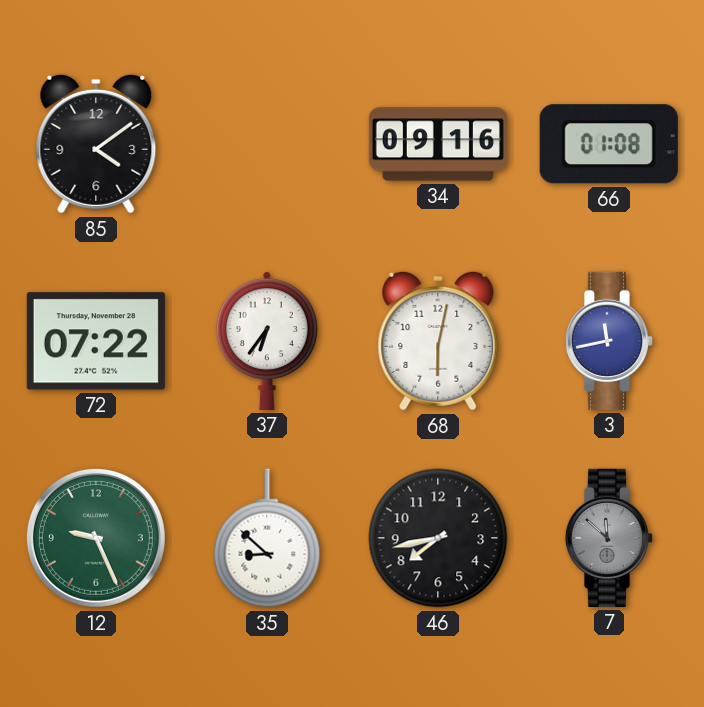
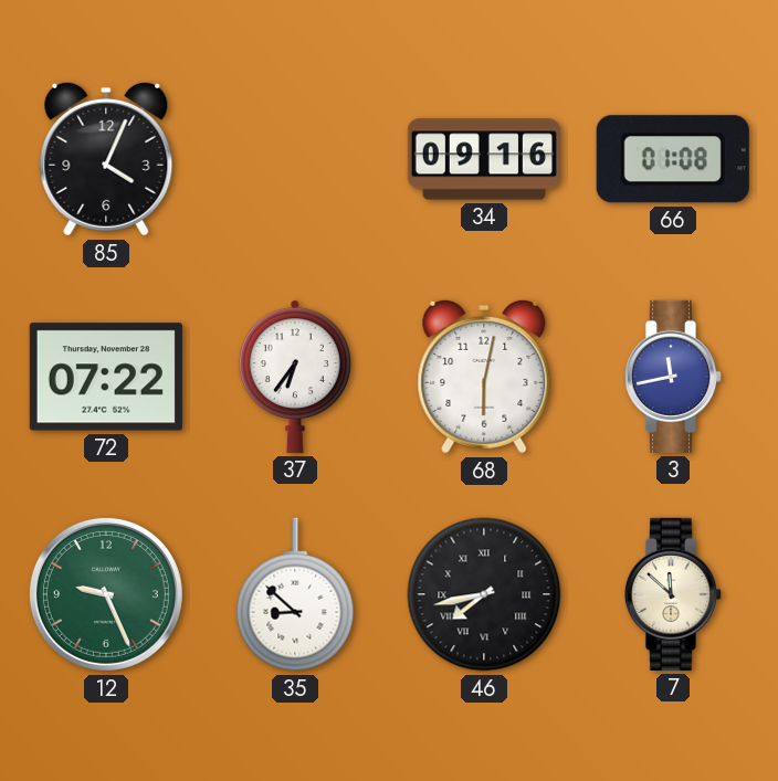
85: 4:09 -> 4:04 (106, 159)
46 numerals: Arabic -> Roman (484, 594)
7 dial: grey -> cream (673, 594)
